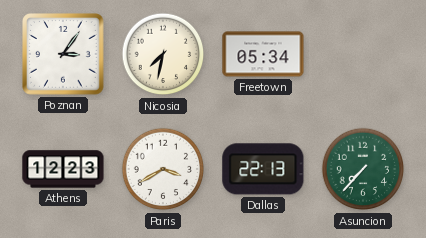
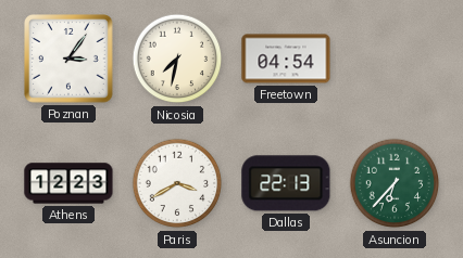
Freetown: 05:34 -> 04:54 (286, 59)
Asuncion: 7:37 -> 6:37 (395, 183)
